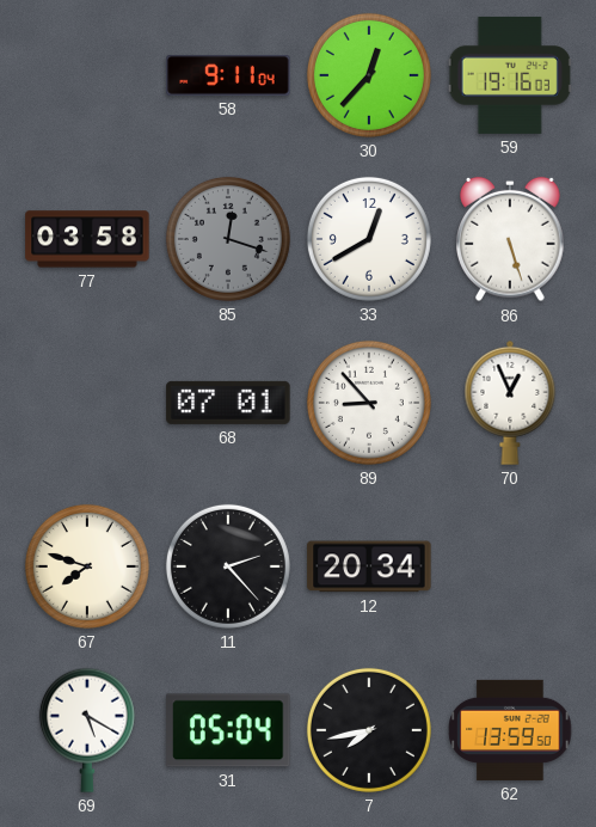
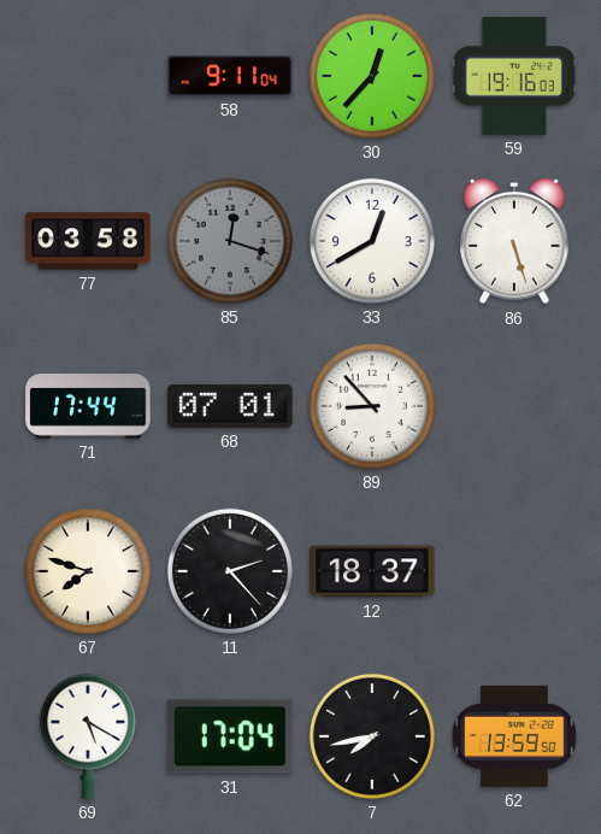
71: none -> 17:44 (88, 406)
70: 12:56 -> none (510, 403)
12: 20:34 -> 18:37 (372, 571)
31: 05:04 -> 17:04 (230, 736)
